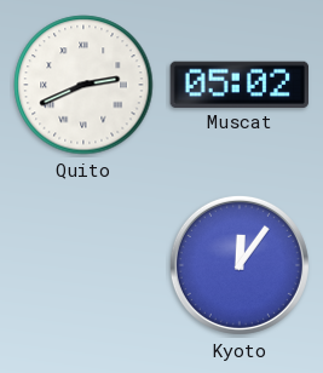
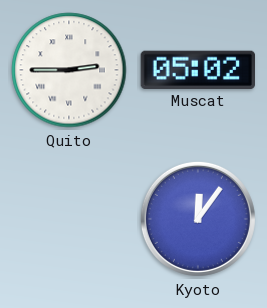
Quito: 2:41 -> 2:45 (69, 70)
